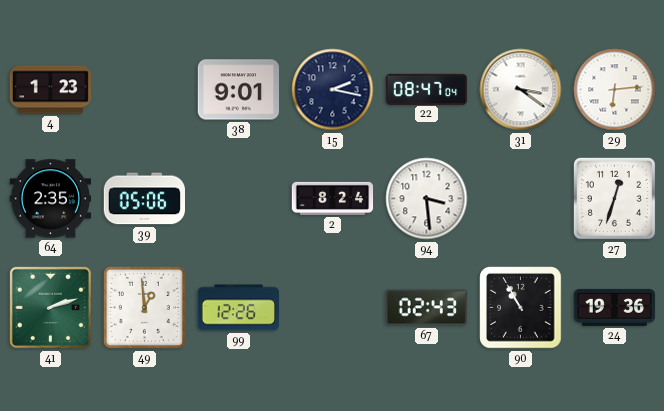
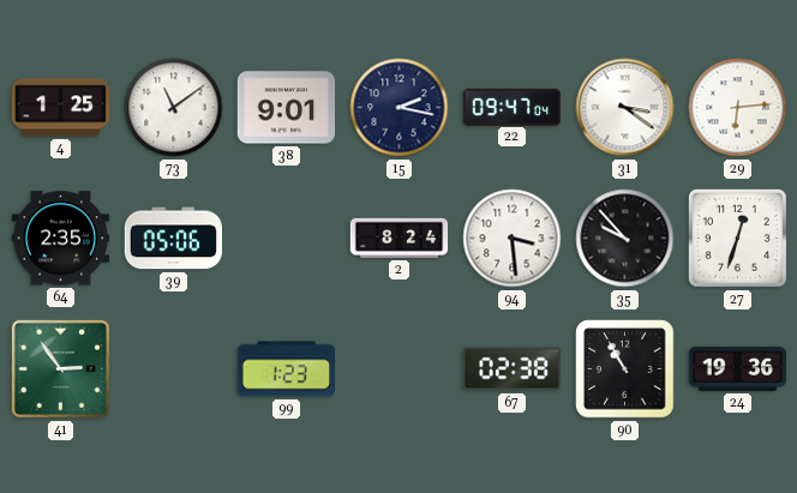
4: 1:23 -> 1:25 (61, 108)
73: none -> 11:09 (174, 108)
22: 08:47 -> 09:47 (513, 107)
35: none -> 9:53 (625, 239)
41: 2:12 -> 2:54 (60, 368)
49: 12:59 -> none (144, 307)
99: 12:26 -> 1:23 (286, 369)
67: 02:43 -> 02:38 (511, 369)
